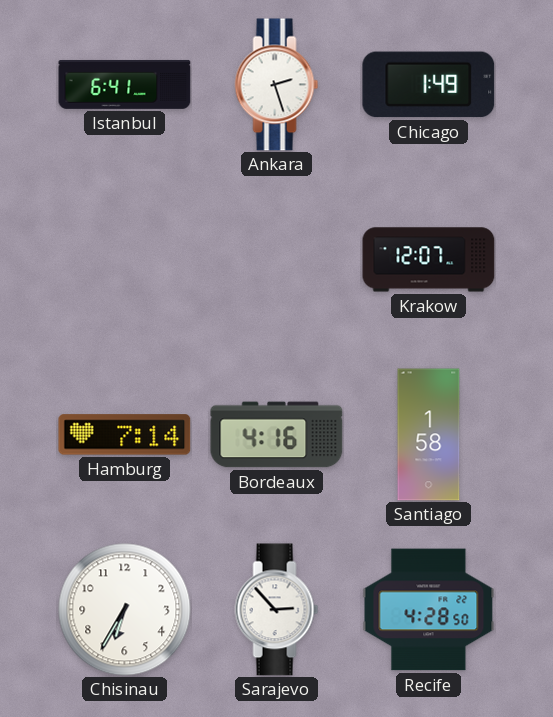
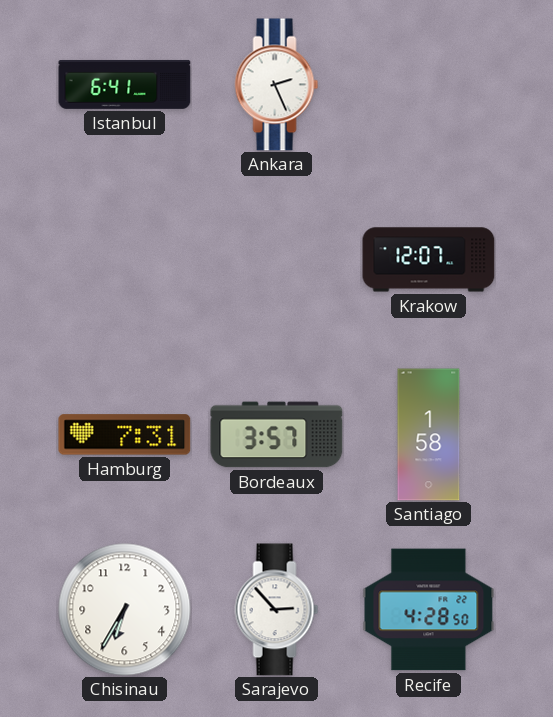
Ankara: 2:27 -> 2:26 (277, 85)
Chicago: 1:49 -> none (429, 85)
Hamburg: 7:14 -> 7:31 (125, 435)
Bordeaux: 4:16 -> 3:57 (277, 435)
